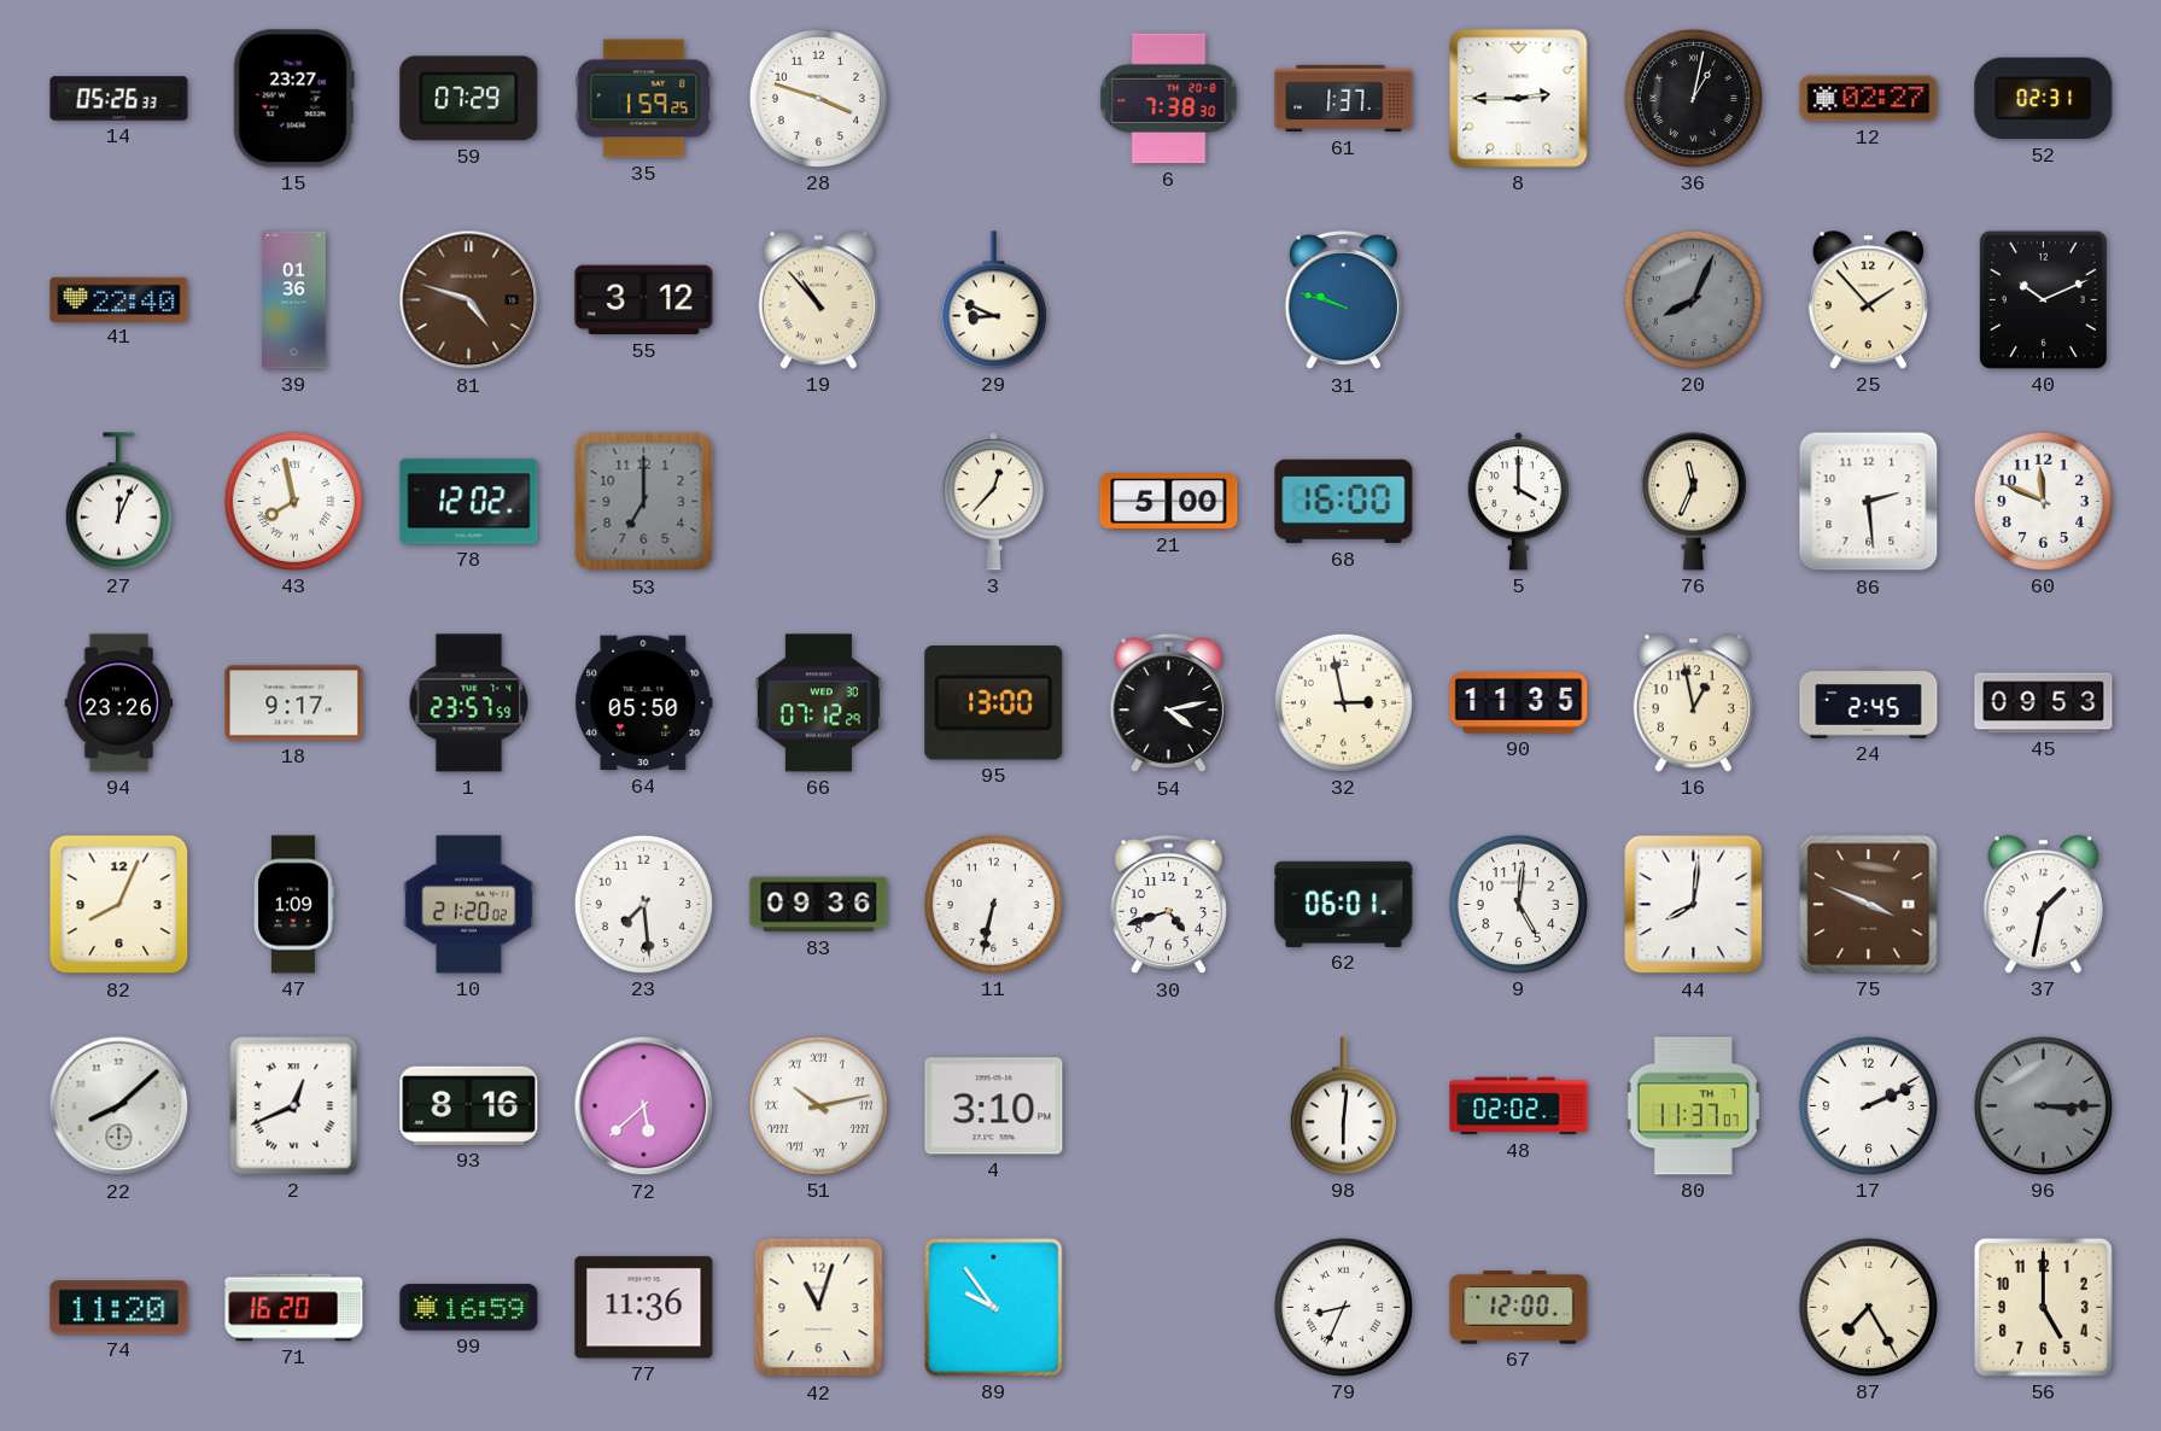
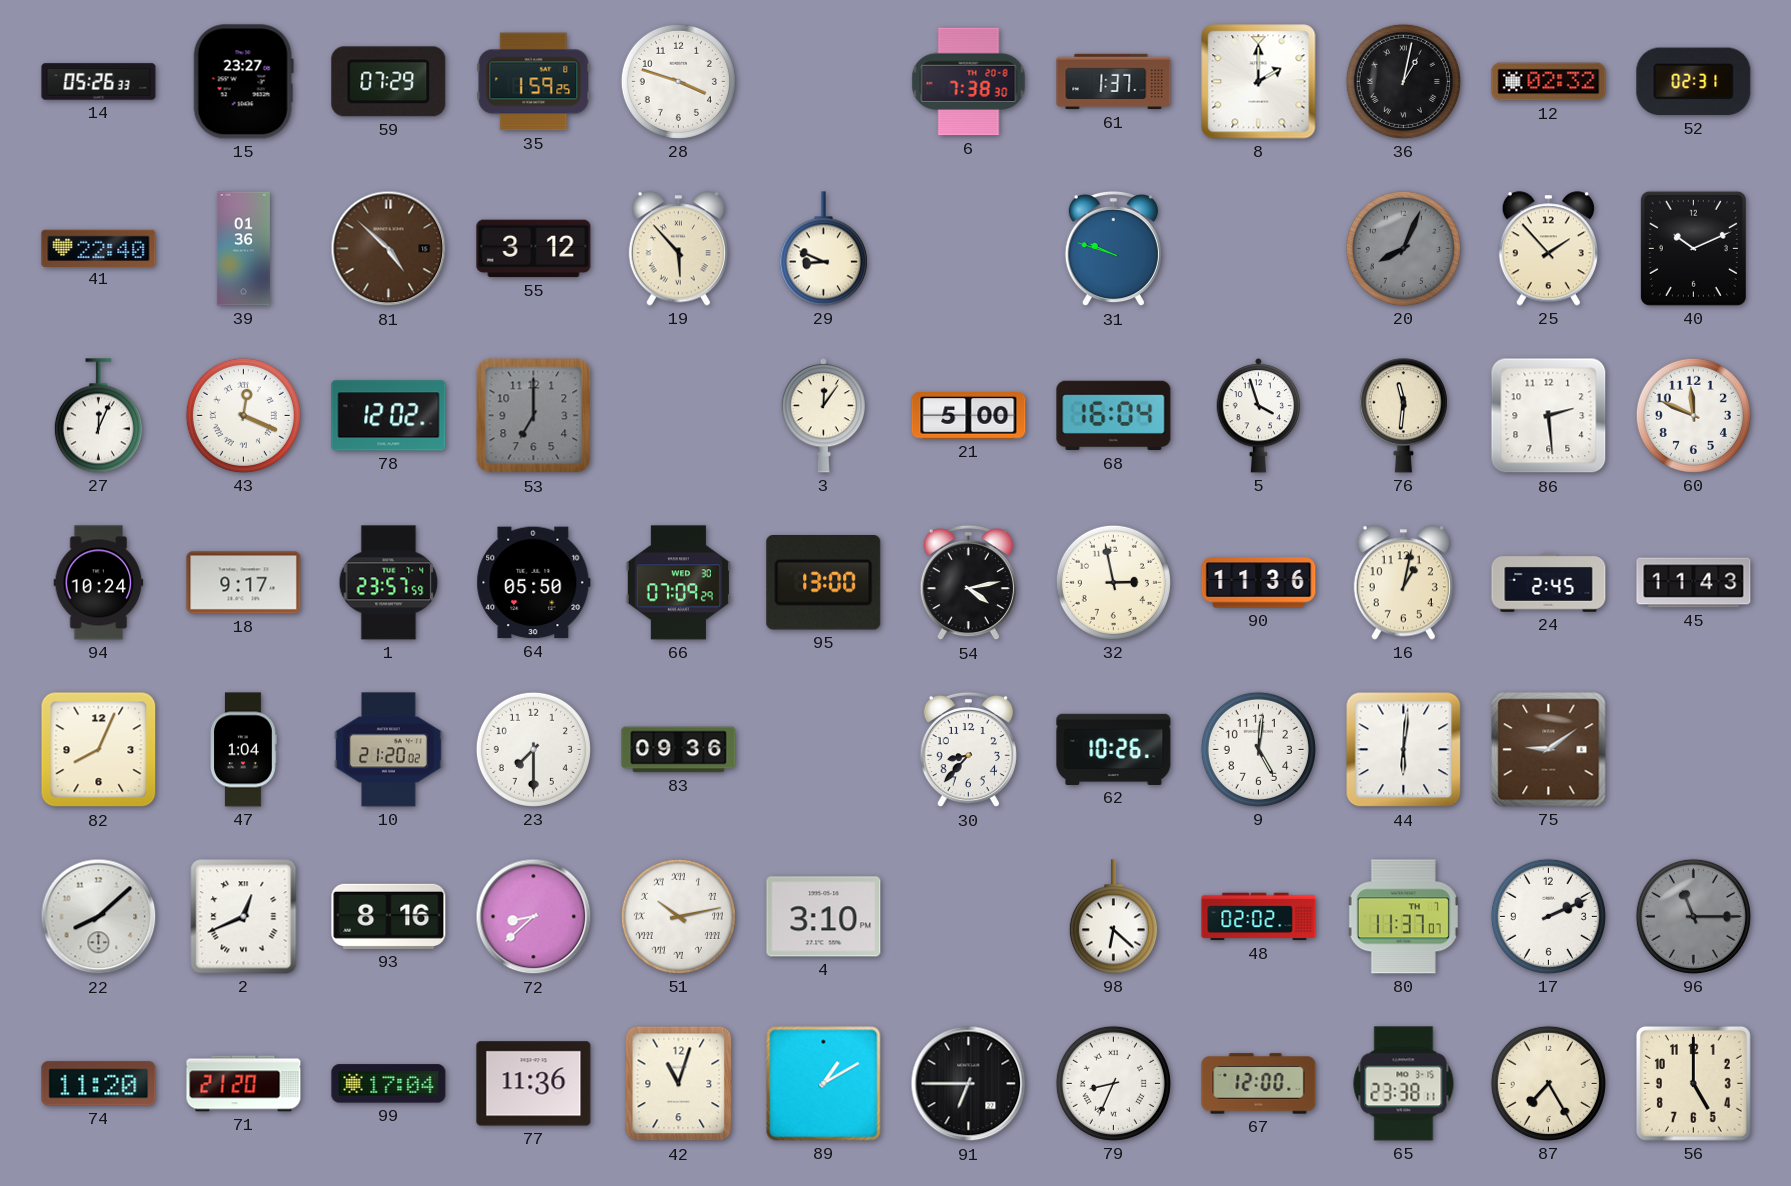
8: 2:45 -> 2:00 (1259, 82)
12: 02:27 -> 02:32 (1549, 82)
81: 4:48 -> 4:52 (389, 249)
19: 10:53 -> 5:53 (678, 249)
43: 7:58 -> 12:19 (243, 415)
3: 12:37 -> 12:06 (824, 416)
68: 16:00 -> 16:04 (1114, 416)
5: 4:00 -> 3:57 (1259, 416)
76: 11:34 -> 11:31 (1403, 416)
94: 23:26 -> 10:24 (99, 583)
66: 07:12 -> 07:09 (678, 583)
90: 11:35 -> 11:36 (1259, 583)
16: 12:58 -> 1:02 (1403, 583)
45: 09:53 -> 11:43 (1694, 583)
47: 1:09 -> 1:04 (243, 750)
23: 7:29 -> 7:30 (533, 749)
11: 6:32 -> none (993, 904)
30: 4:42 -> 8:37 (968, 750)
62: 06:01 -> 10:26 (1114, 749)
44: 8:01 -> 6:01 (1404, 750)
75: 3:49 -> 9:09 (1549, 750)
37: 1:32 -> none (2043, 905)
72: 5:38 -> 8:38 (534, 917)
98: 6:01 -> 6:22 (1113, 917)
96: 3:15 -> 11:15 (1693, 916)
71: 16:20 -> 21:20 (244, 1084)
99: 16:59 -> 17:04 (389, 1084)
89: 9:54 -> 1:10 (824, 1084)
91: none -> 6:45 (969, 1084)
65: none -> 23:38 (1404, 1084)
